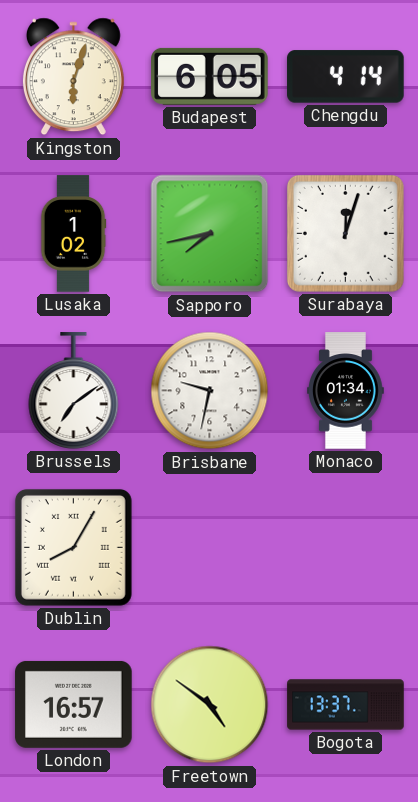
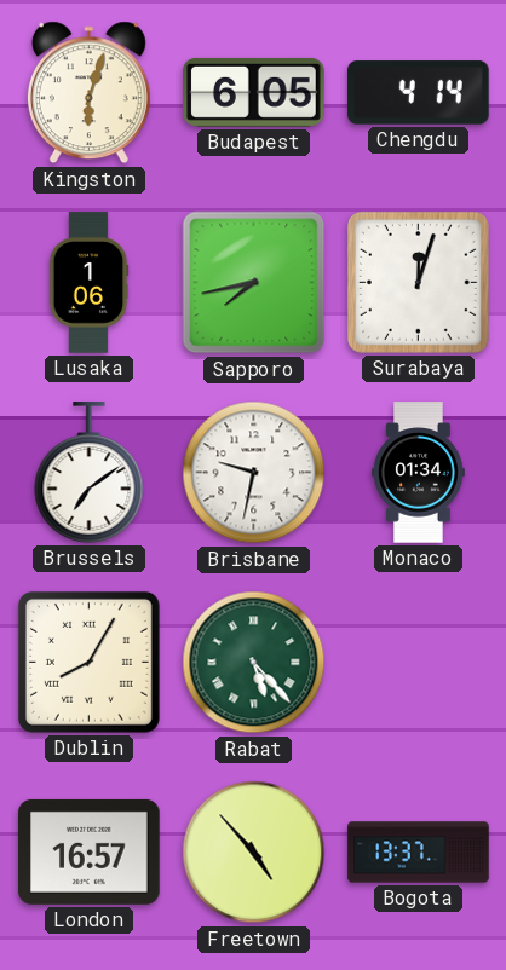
Lusaka: 1:02 -> 1:06 (88, 283)
Rabat: none -> 5:23 (254, 663)
Freetown: 4:51 -> 4:53 (254, 853)
